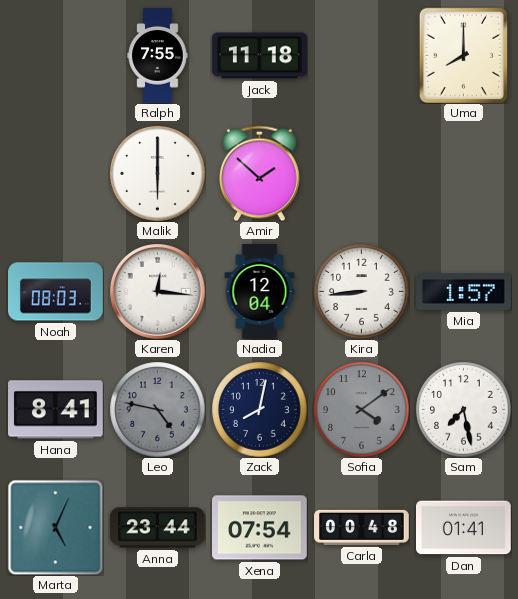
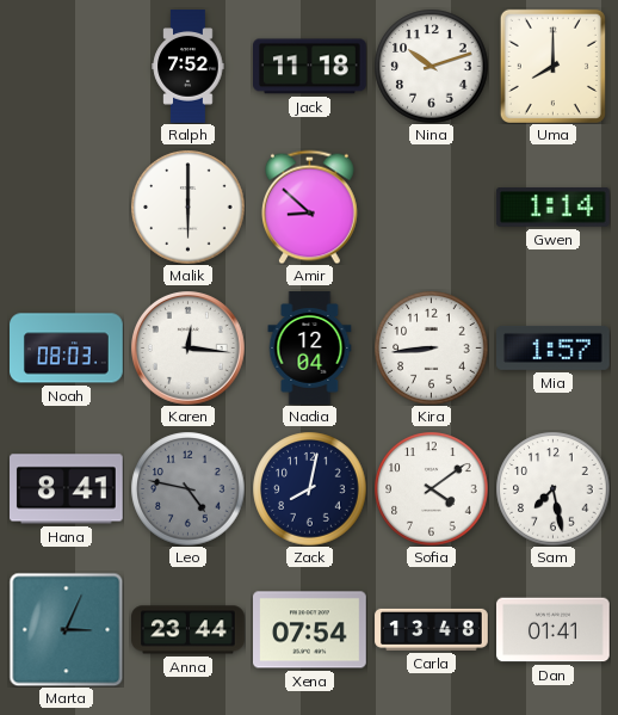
Ralph: 7:55 -> 7:52 (189, 67)
Nina: none -> 10:12 (431, 66)
Amir: 1:52 -> 8:52 (309, 207)
Gwen: none -> 1:14 (552, 208)
Sofia dial: grey -> white (431, 488)
Marta: 5:04 -> 3:04 (66, 629)
Carla: 00:48 -> 13:48 (432, 629)
